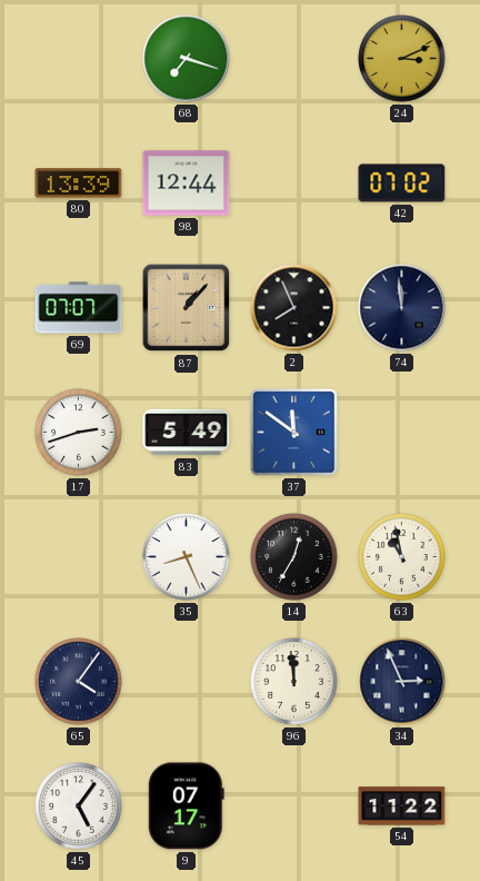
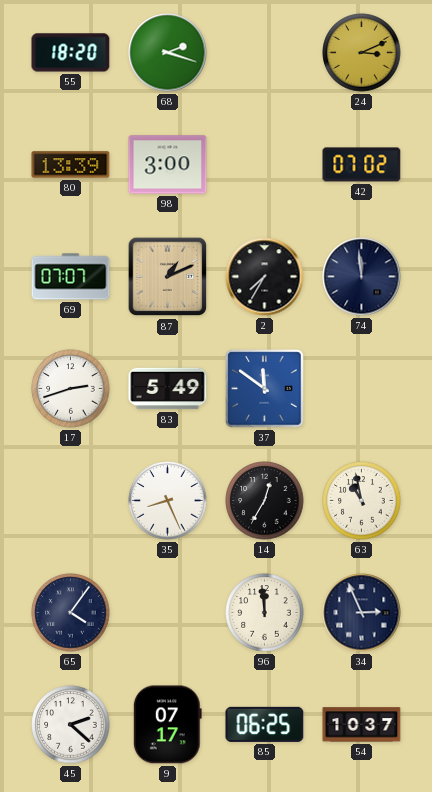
55: none -> 18:20 (71, 53)
68: 7:18 -> 2:18 (168, 53)
98: 12:44 -> 3:00 (168, 165)
87: 1:07 -> 1:11 (168, 277)
2: 7:56 -> 7:35 (265, 277)
45: 5:06 -> 2:22 (71, 725)
85: none -> 06:25 (265, 724)
54: 11:22 -> 10:37 (362, 725)
